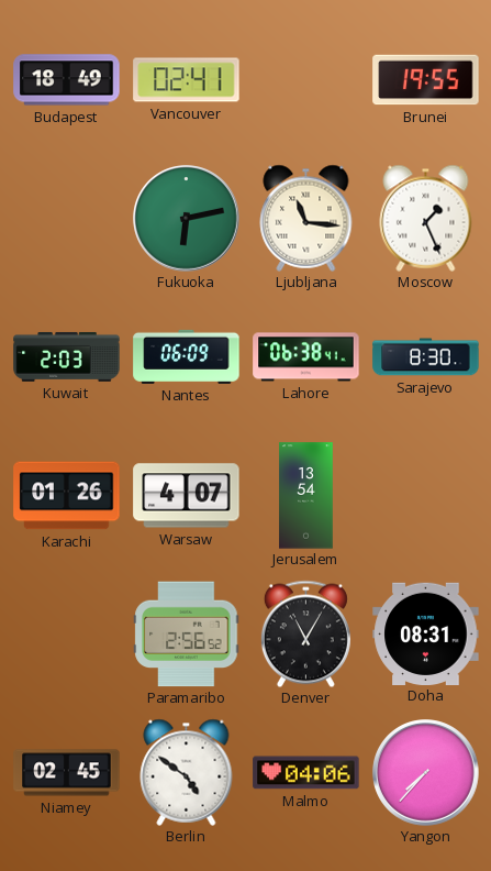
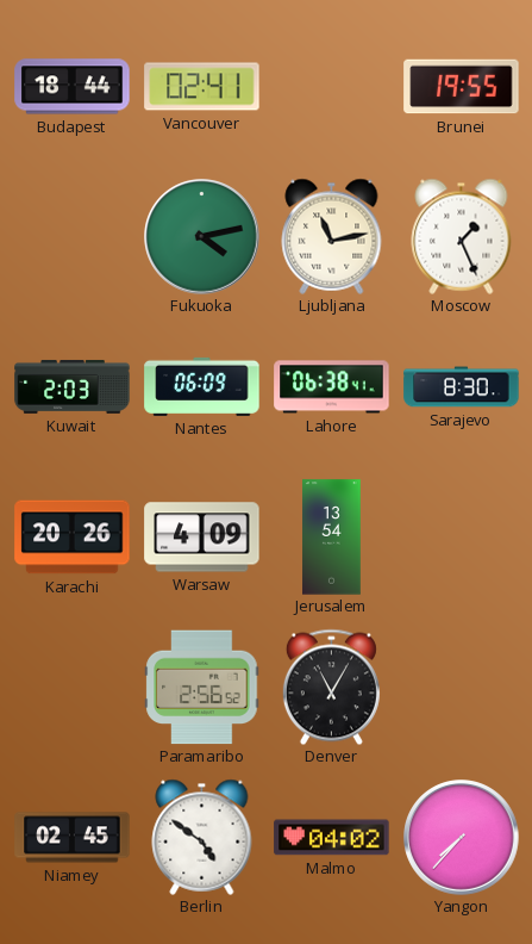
Budapest: 18:49 -> 18:44 (73, 87)
Fukuoka: 6:13 -> 4:13 (202, 237)
Ljubljana: 11:16 -> 11:13 (332, 236)
Karachi: 01:26 -> 20:26 (73, 538)
Warsaw: 4:07 -> 4:09 (202, 538)
Doha: 08:31 -> none (426, 633)
Malmo: 04:06 -> 04:02 (332, 838)
